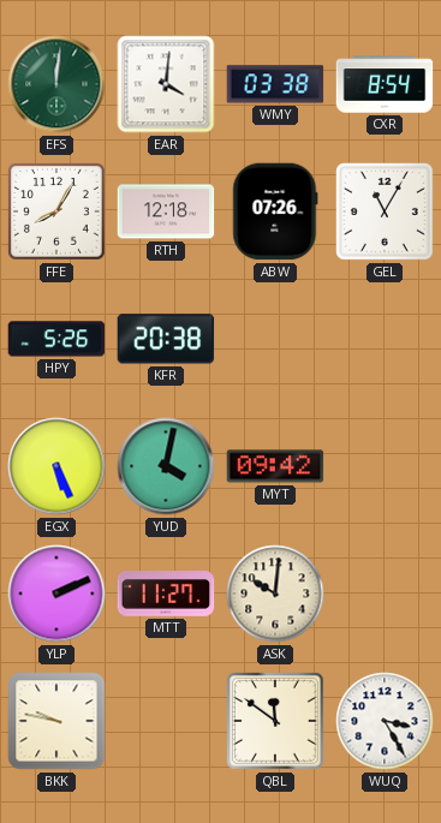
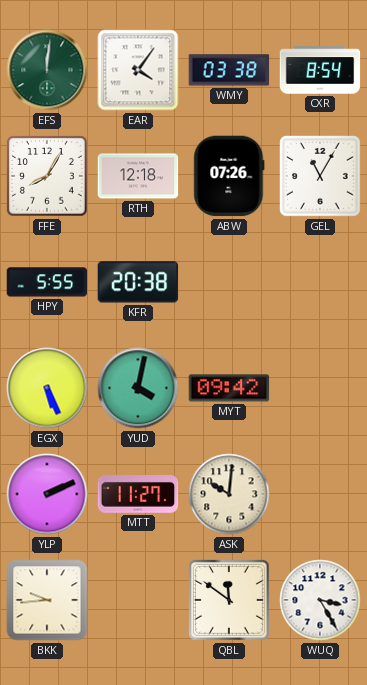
EAR: 4:01 -> 4:06 (138, 70)
HPY: 5:26 -> 5:55 (47, 282)
BKK: 9:47 -> 9:44 (47, 600)
